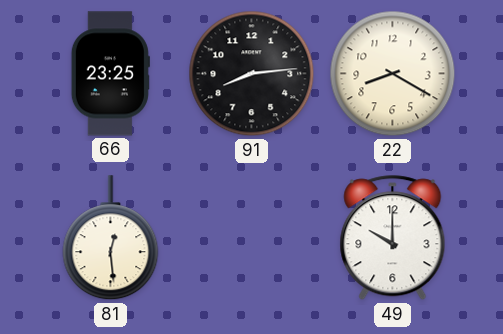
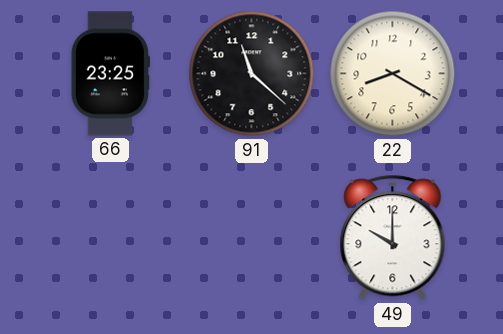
91: 8:14 -> 11:22 (252, 74)
81: 12:29 -> none (111, 238)
